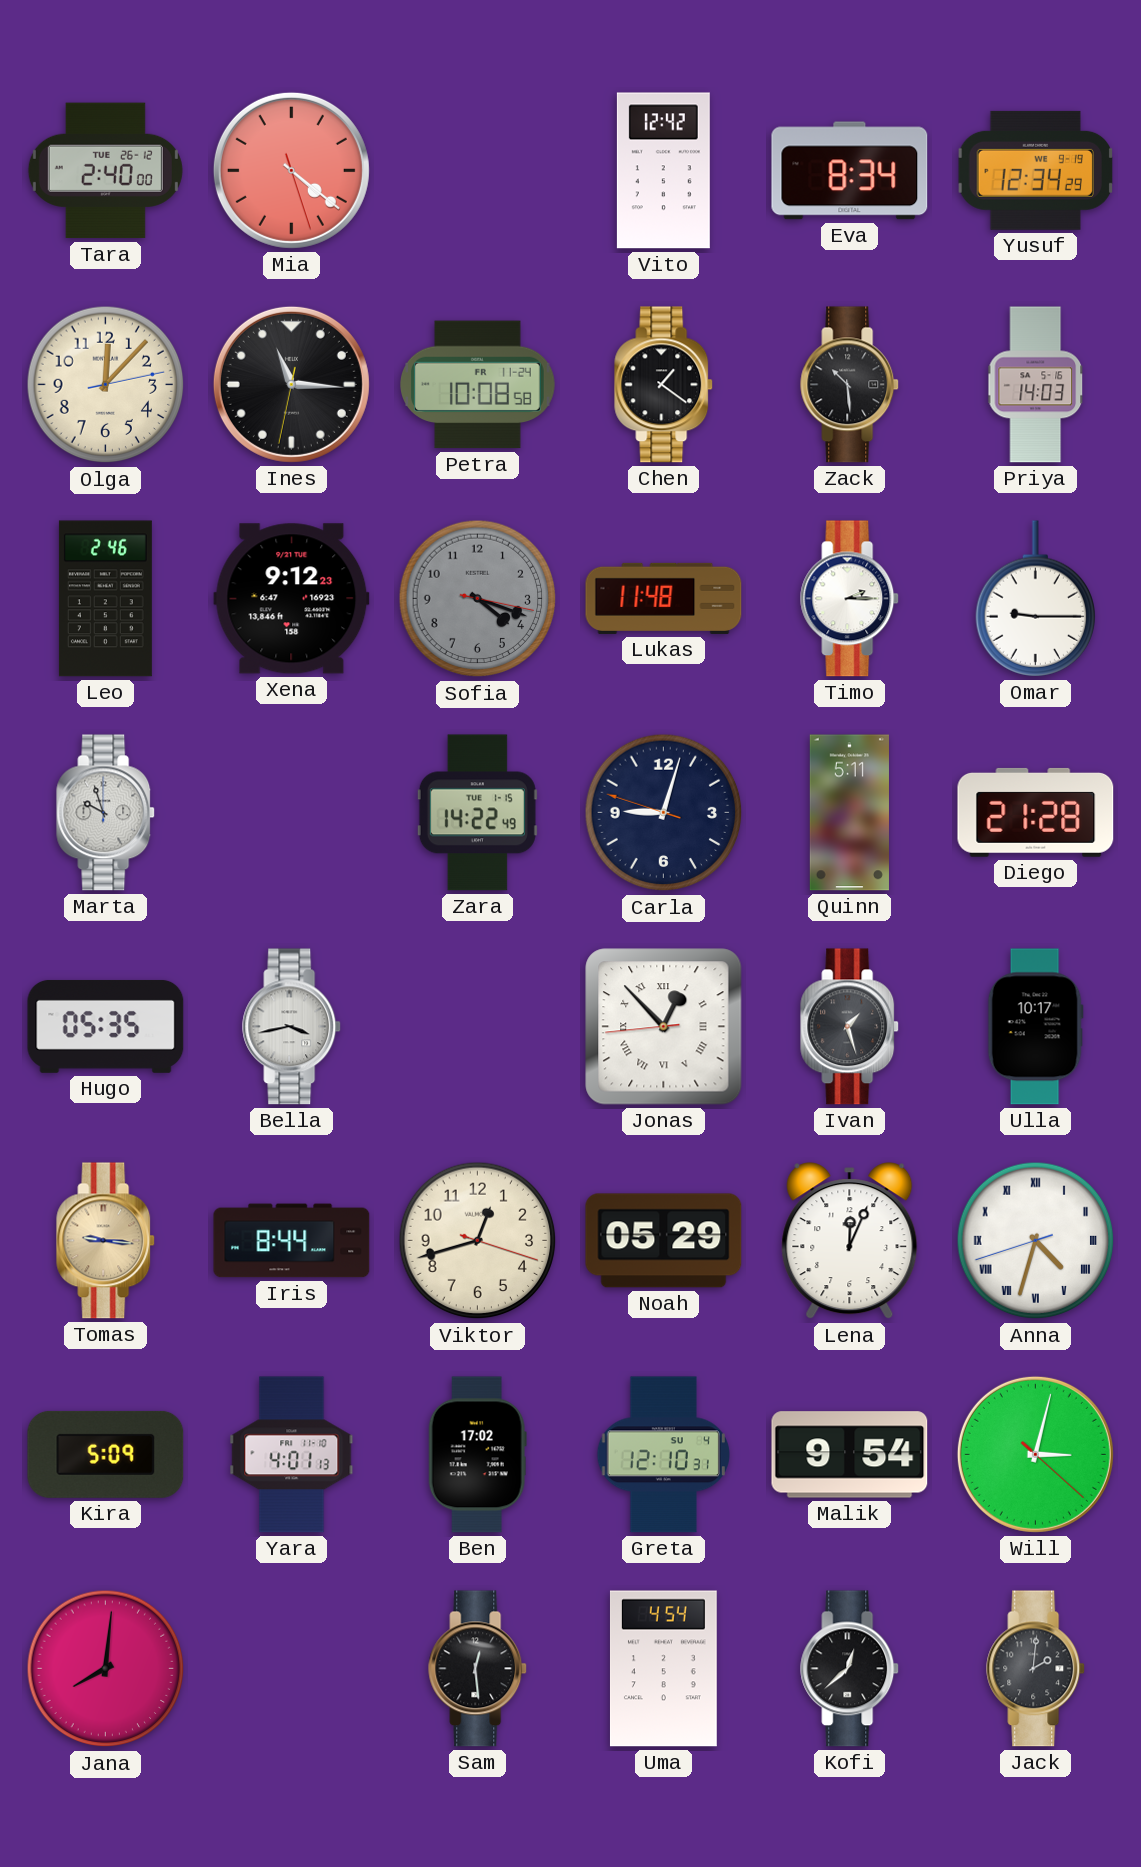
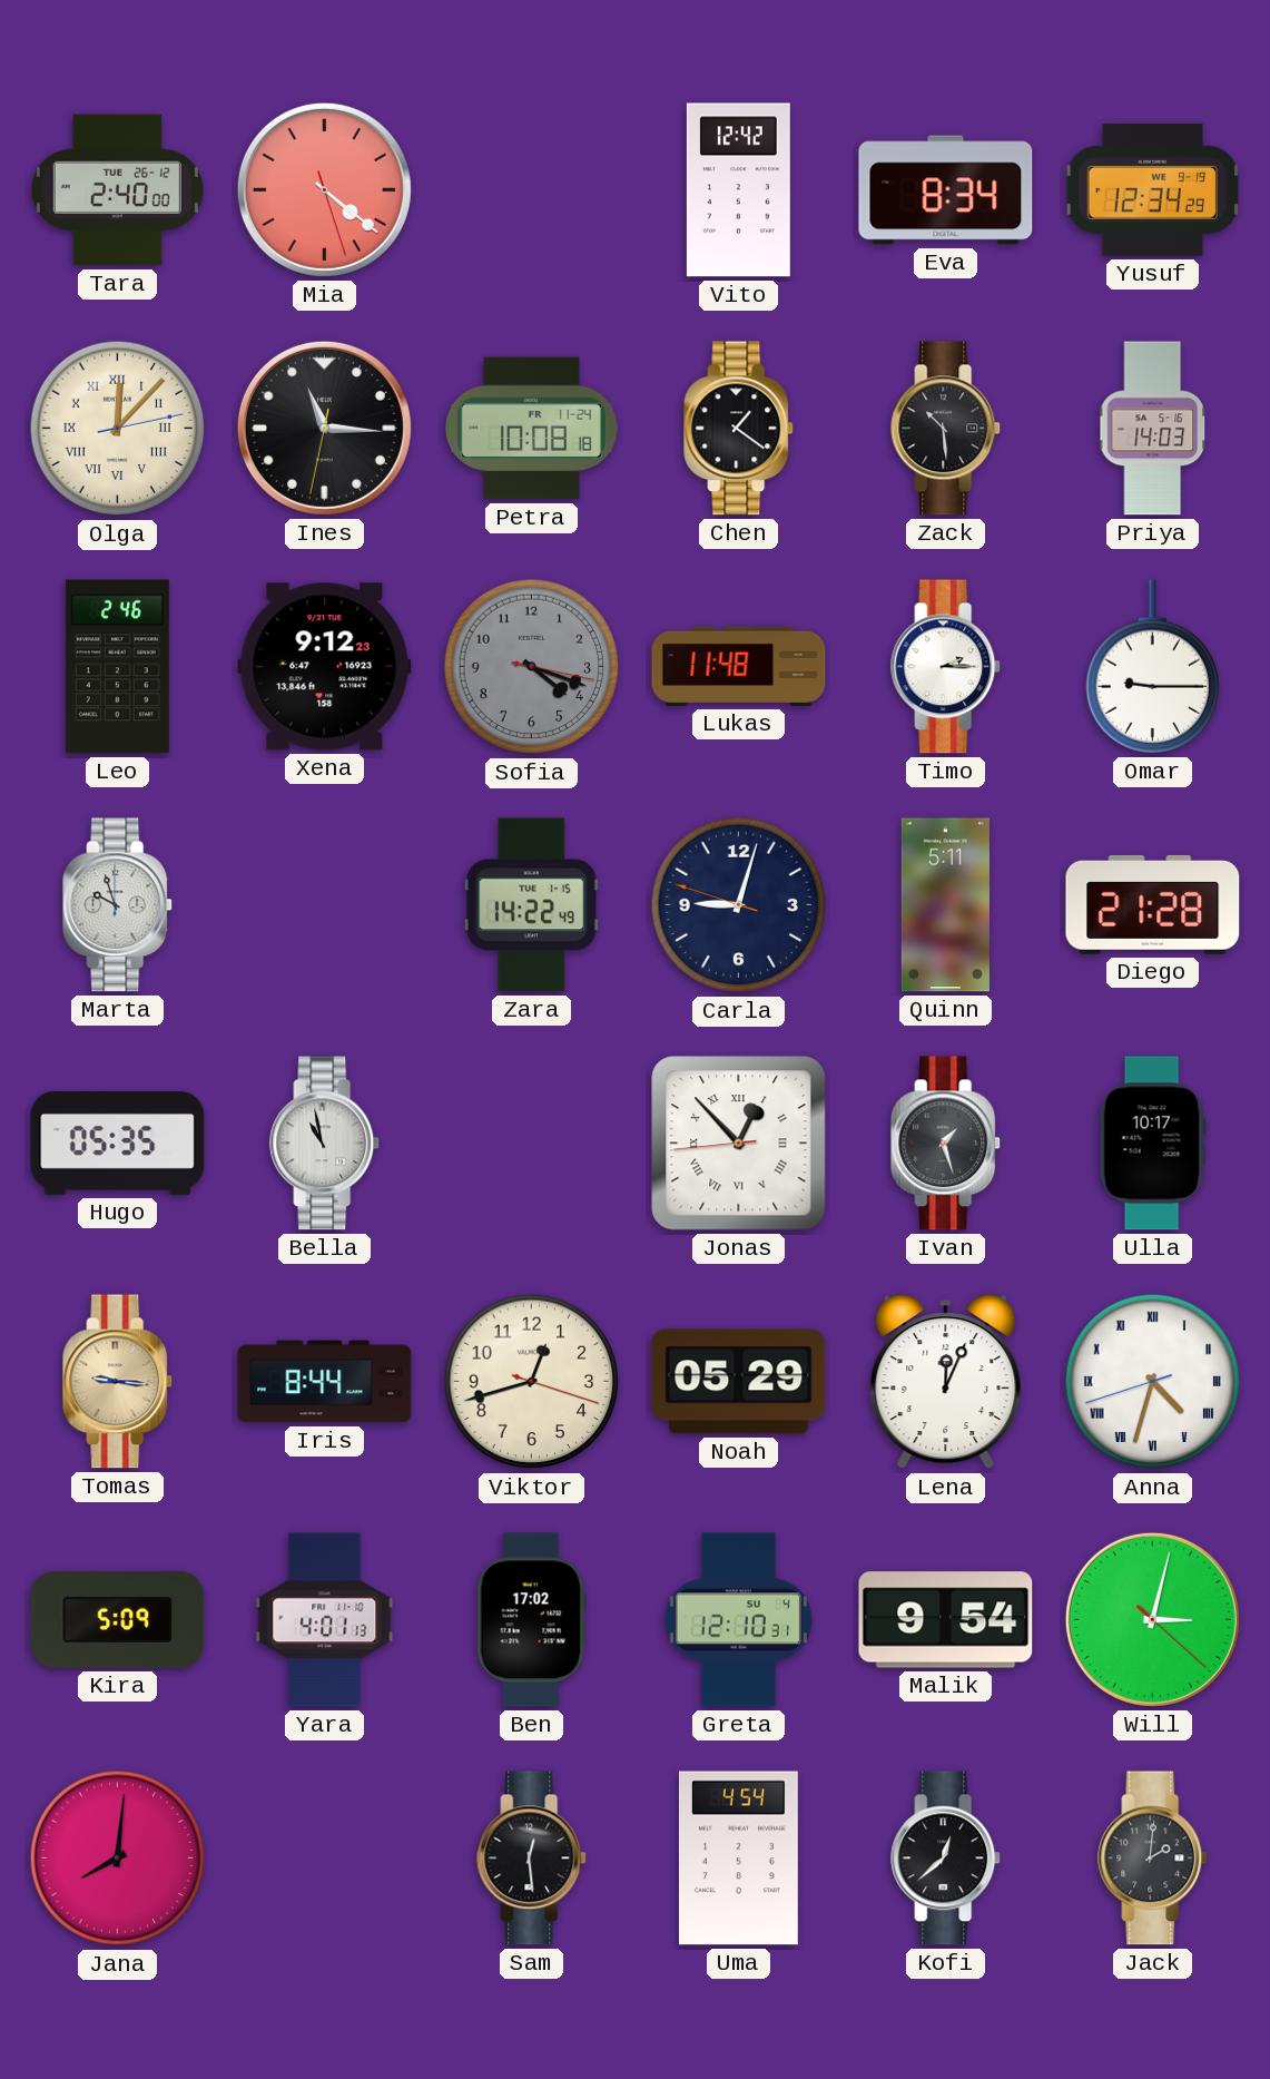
Olga numerals: Arabic -> Roman (118, 429)
Petra: 10:08:58 -> 10:08:18 (532, 429)
Bella: 3:43 -> 10:58 (325, 1144)
